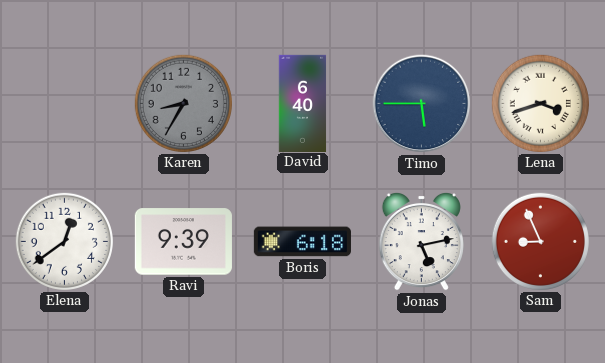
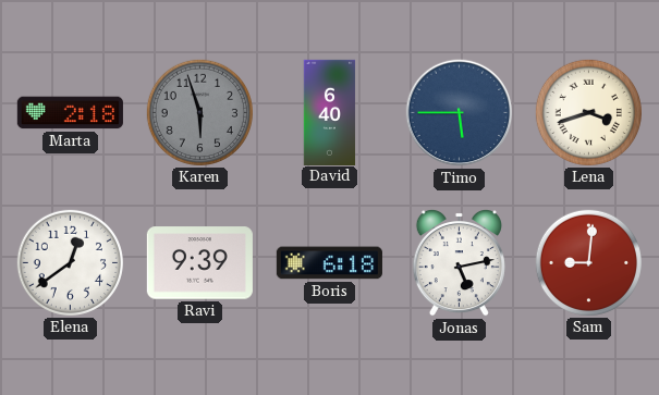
Marta: none -> 2:18 (70, 113)
Karen: 8:35 -> 5:57 (199, 112)
Sam: 8:56 -> 9:01 (588, 262)
